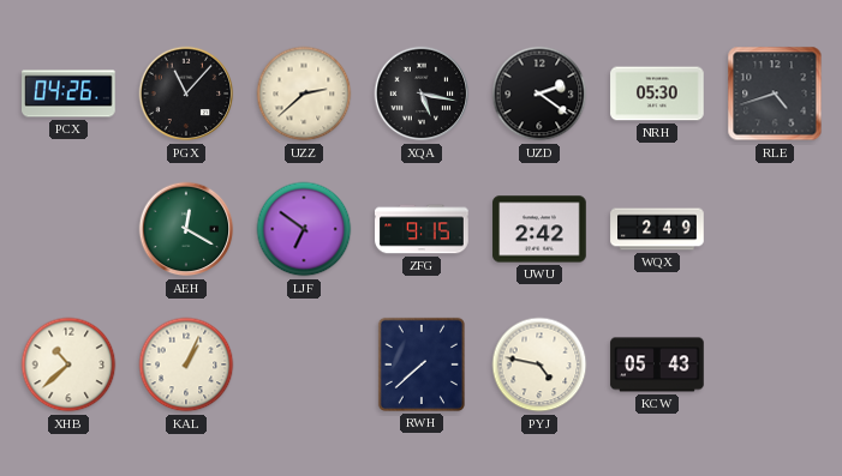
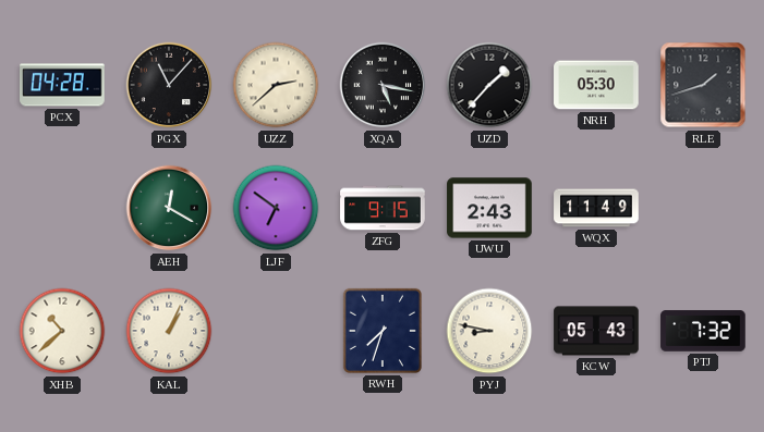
PCX: 04:26 -> 04:28 (62, 85)
UZD: 2:21 -> 1:37 (489, 85)
RLE: 4:42 -> 1:42 (703, 85)
UWU: 2:42 -> 2:43 (489, 208)
WQX: 2:49 -> 11:49 (596, 208)
RWH: 7:38 -> 7:33 (383, 331)
PYJ: 4:47 -> 8:47 (489, 331)
PTJ: none -> 7:32 (703, 331)
